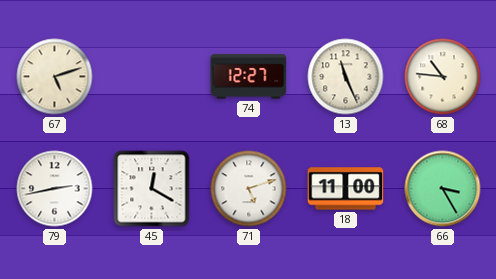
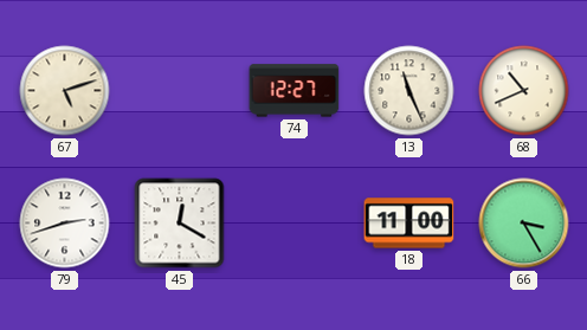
68: 10:46 -> 10:41 (524, 91)
79: 2:43 -> 2:42 (65, 224)
71: 5:12 -> none (249, 189)
